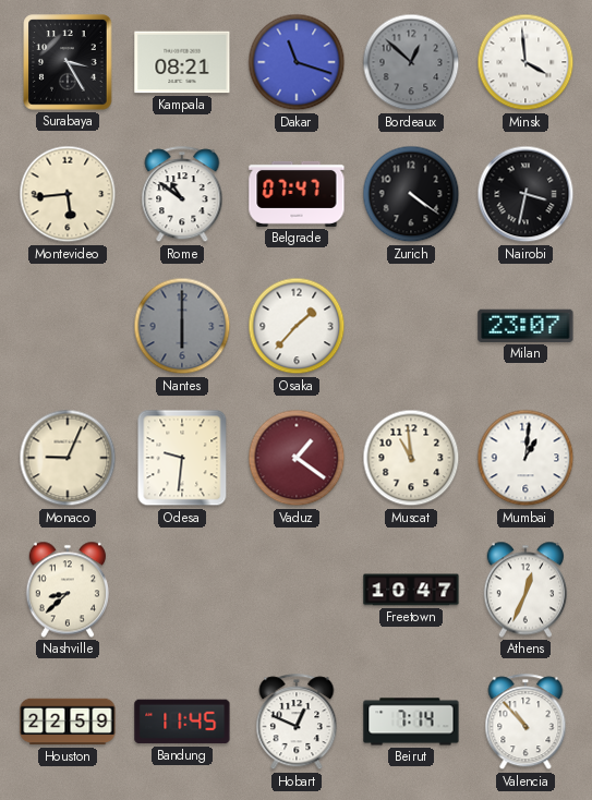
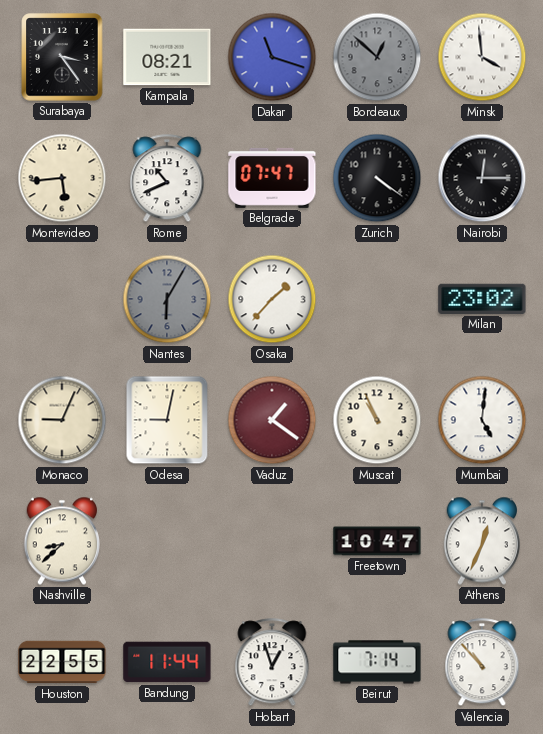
Surabaya: 3:25 -> 3:24 (62, 57)
Rome: 10:51 -> 10:41 (167, 179)
Nairobi: 3:32 -> 12:15 (482, 178)
Nantes: 6:00 -> 6:05 (167, 299)
Milan: 23:07 -> 23:02 (482, 299)
Odesa: 9:31 -> 9:02 (167, 420)
Muscat: 10:59 -> 10:56 (377, 420)
Mumbai: 1:01 -> 5:01 (482, 420)
Houston: 22:59 -> 22:55 (62, 662)
Bandung: 11:45 -> 11:44 (167, 662)
Hobart: 12:49 -> 12:57 (272, 663)
